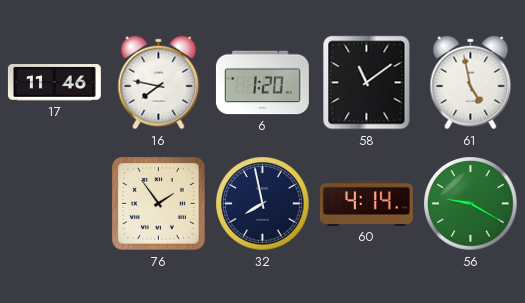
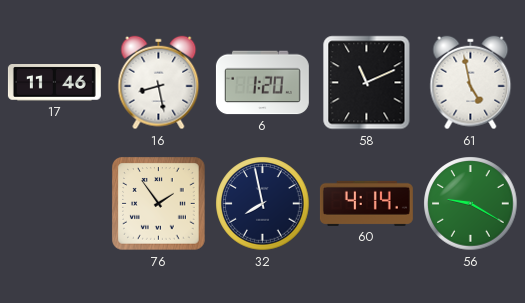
16: 7:47 -> 8:28 (159, 83)
58: 11:09 -> 11:11 (367, 83)
